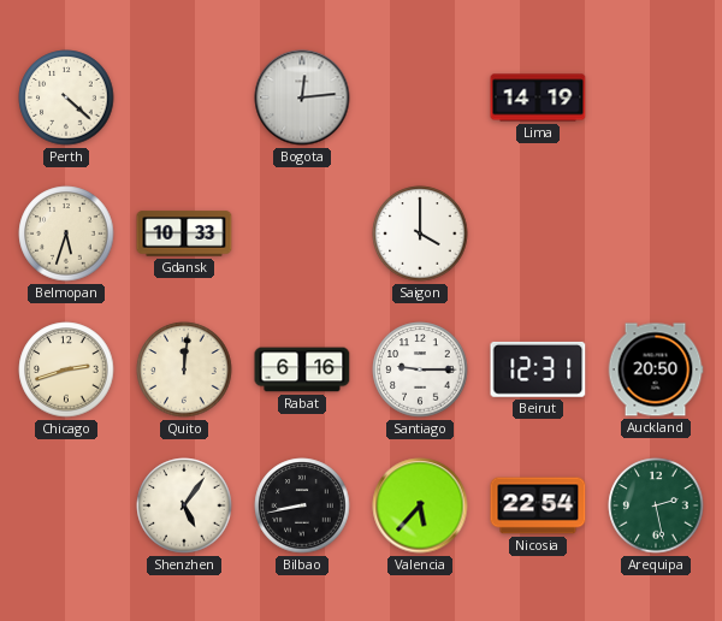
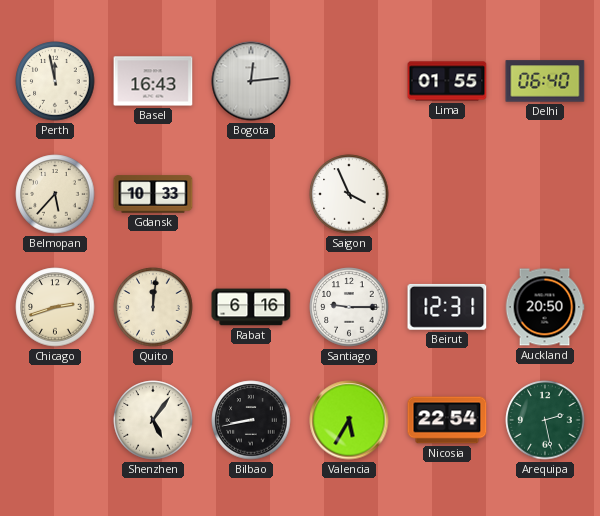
Perth: 4:22 -> 11:58 (55, 81)
Basel: none -> 16:43 (153, 81)
Lima: 14:19 -> 01:55 (447, 81)
Delhi: none -> 06:40 (545, 81)
Belmopan: 5:33 -> 5:37 (55, 194)
Saigon: 4:00 -> 3:56 (349, 194)
Valencia: 5:37 -> 5:35 (349, 420)
